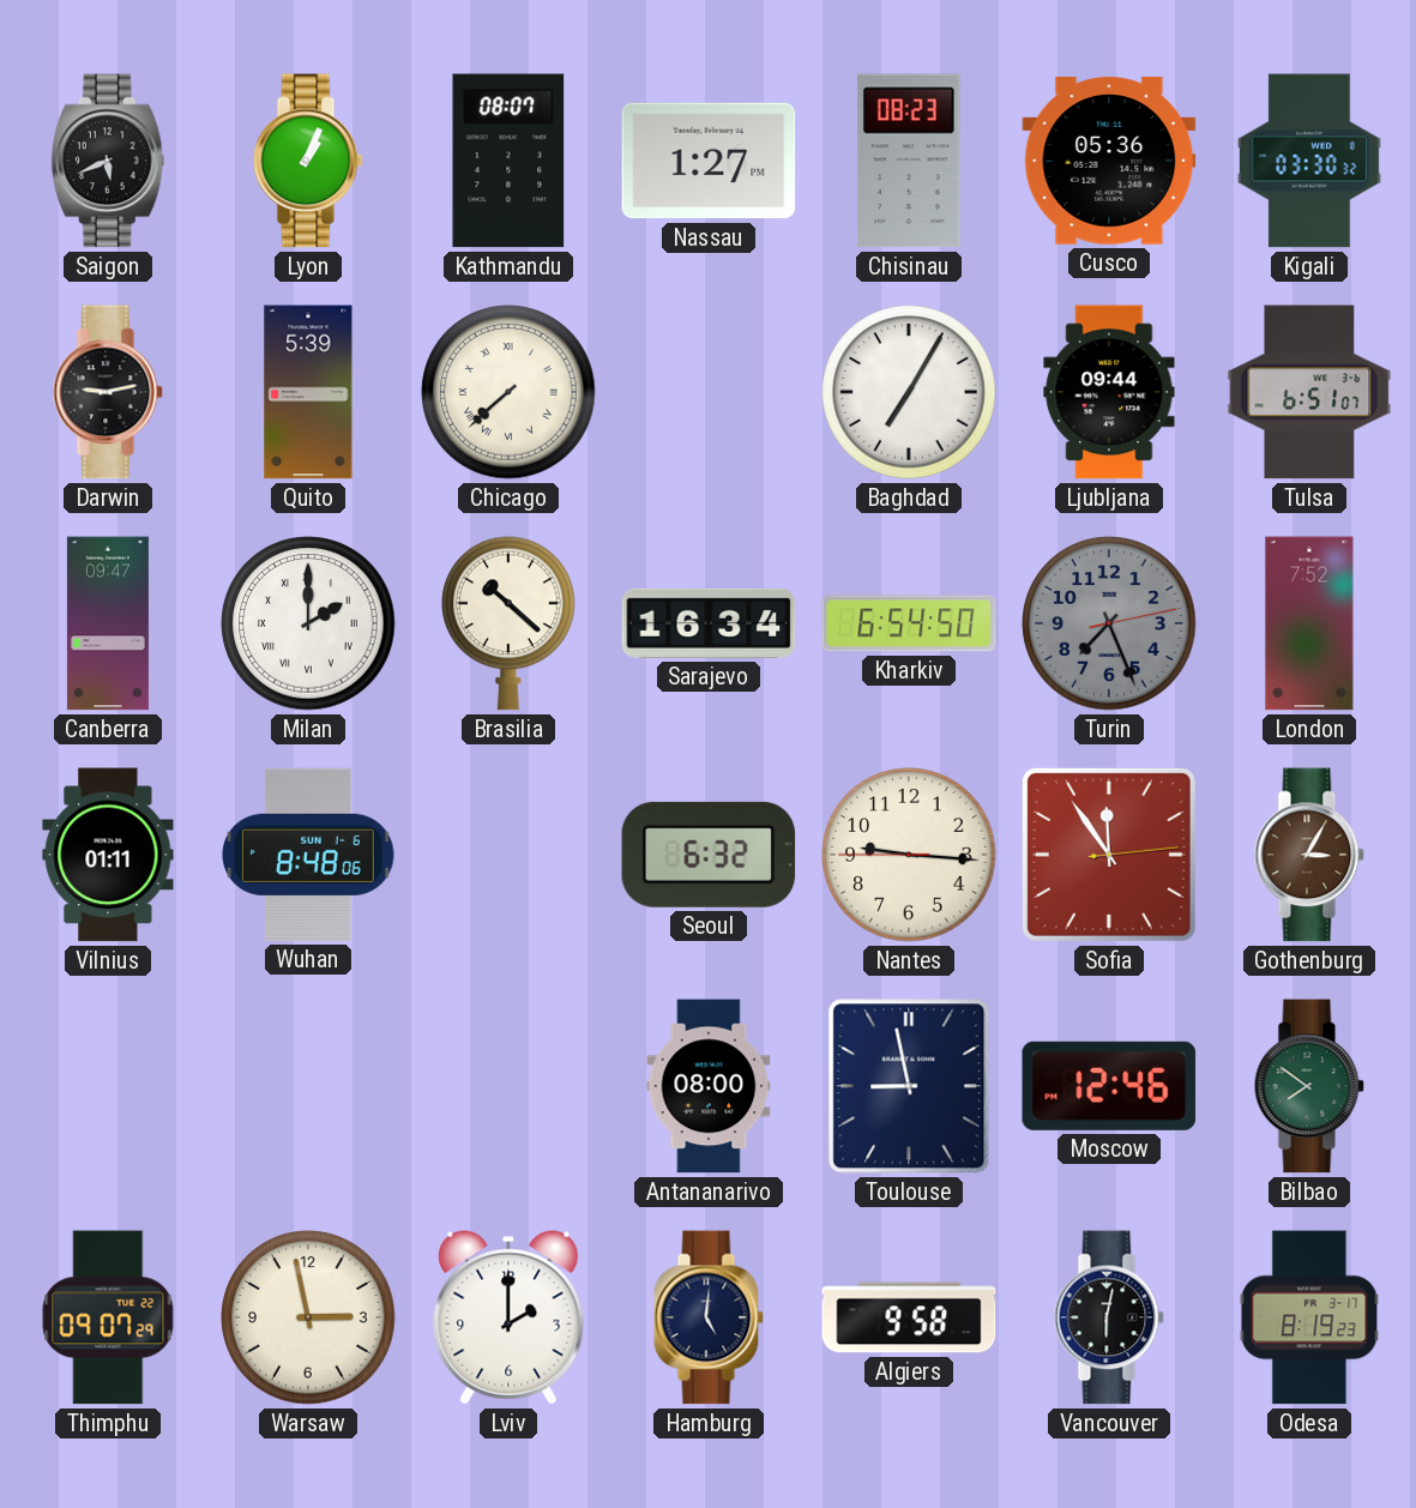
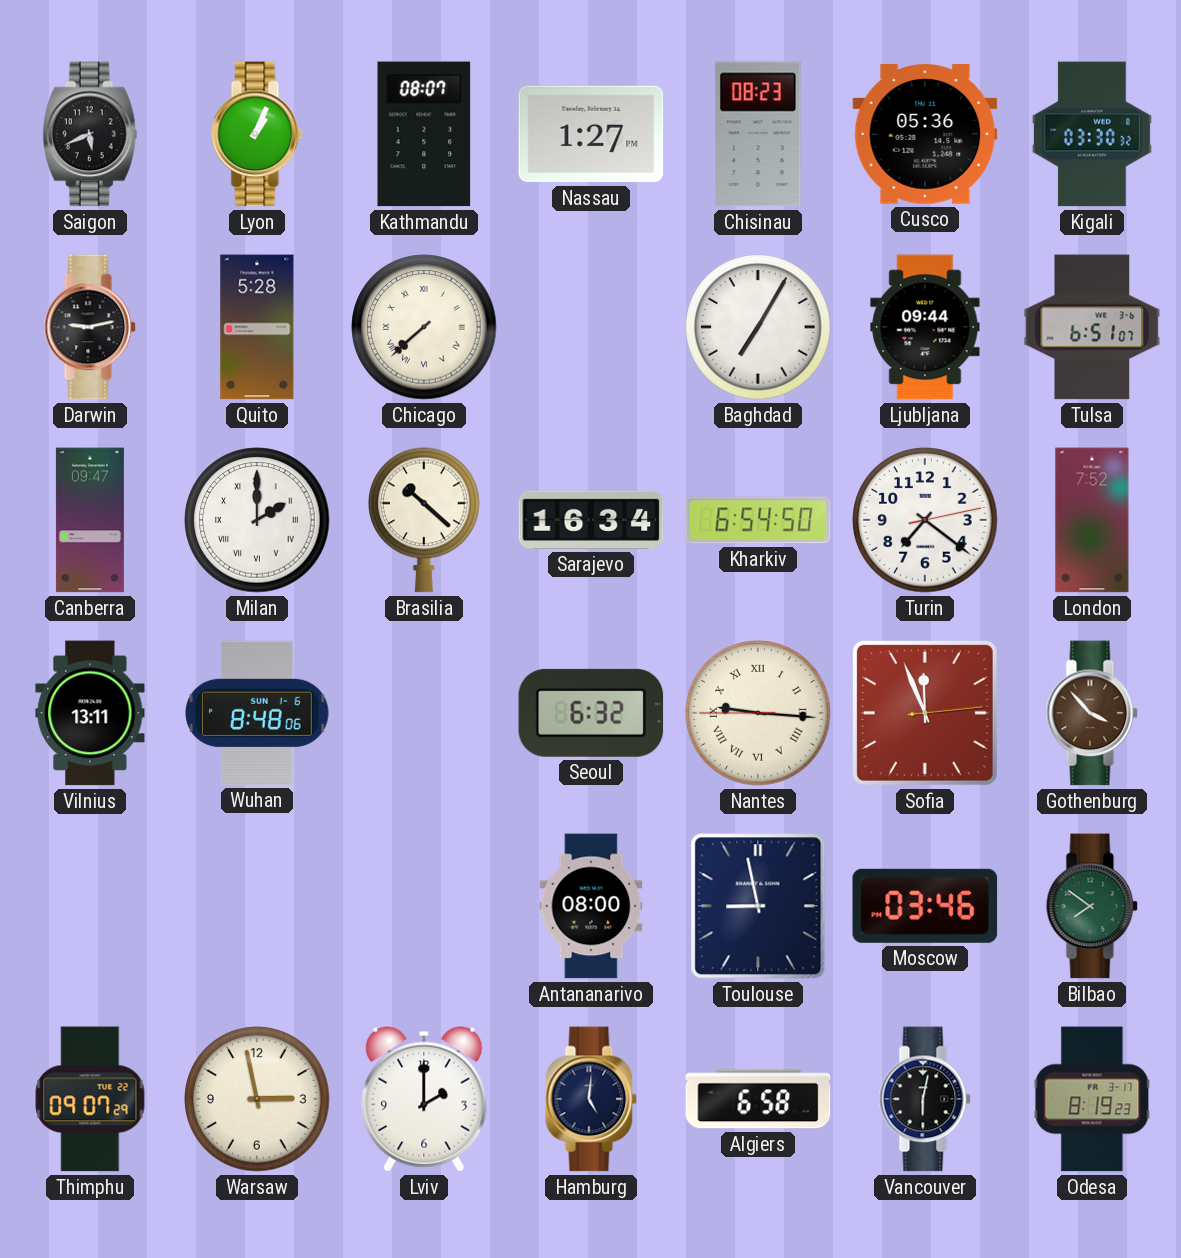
Quito: 5:39 -> 5:28 (257, 327)
Turin: 7:26 -> 7:21 (925, 520)
Turin dial: grey -> white (925, 520)
Vilnius: 01:11 -> 13:11 (90, 713)
Nantes numerals: Arabic -> Roman (758, 713)
Sofia: 11:54 -> 11:56 (925, 713)
Gothenburg: 3:05 -> 3:53 (1092, 713)
Moscow: 12:46 -> 03:46 (925, 906)
Algiers: 9:58 -> 6:58 (758, 1099)
